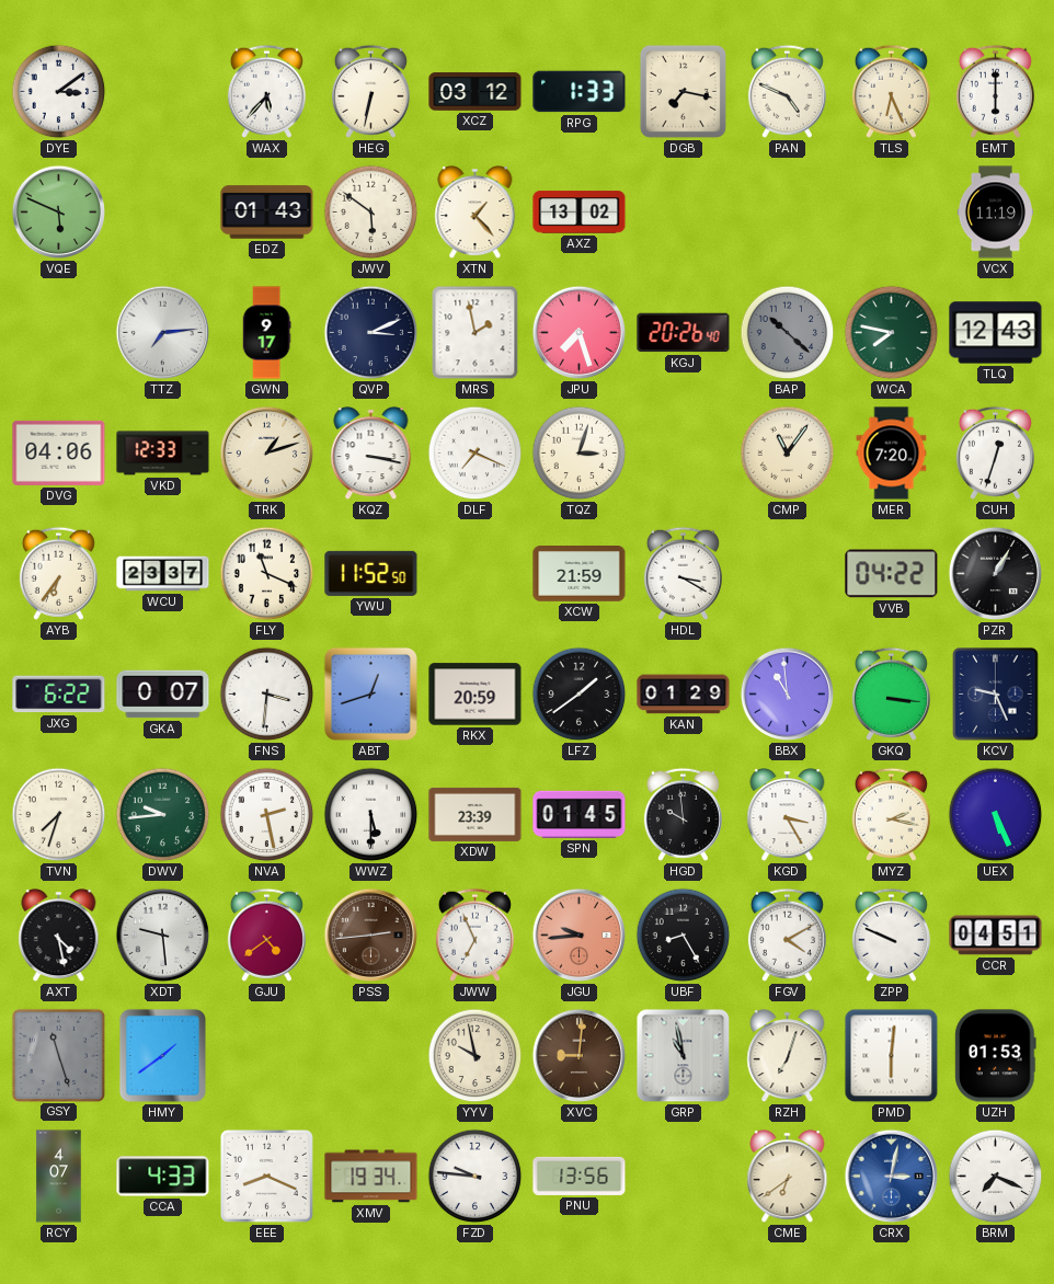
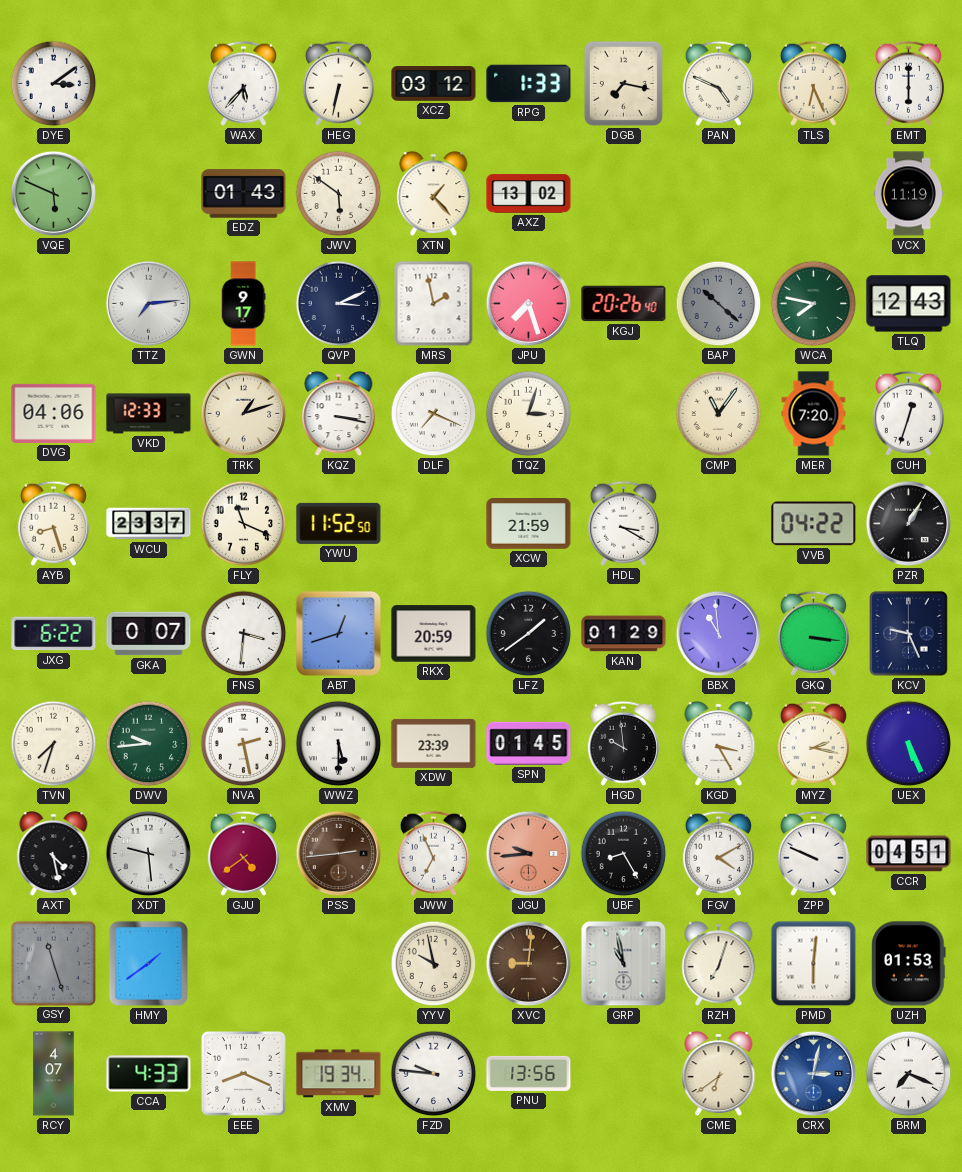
AYB: 6:36 -> 8:27 (53, 523)
